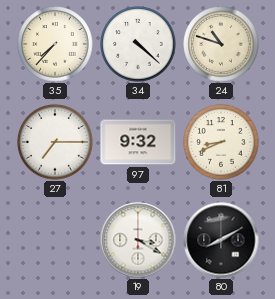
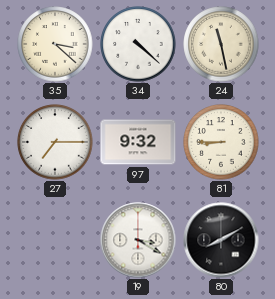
35: 7:37 -> 3:22 (55, 44)
24: 10:48 -> 11:28 (221, 44)
81: 8:41 -> 8:45 (221, 142)
